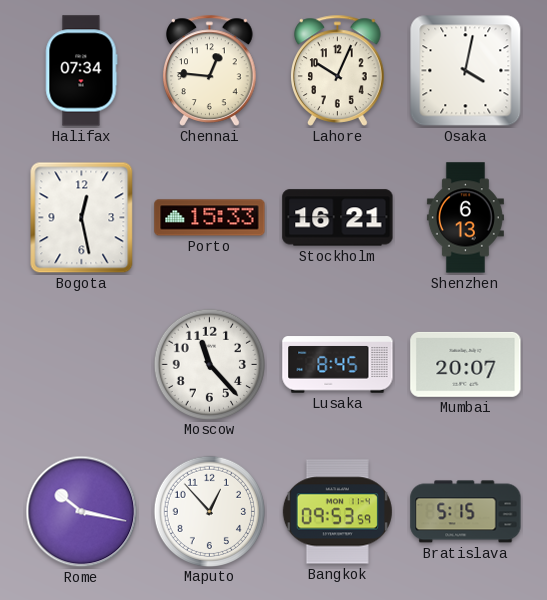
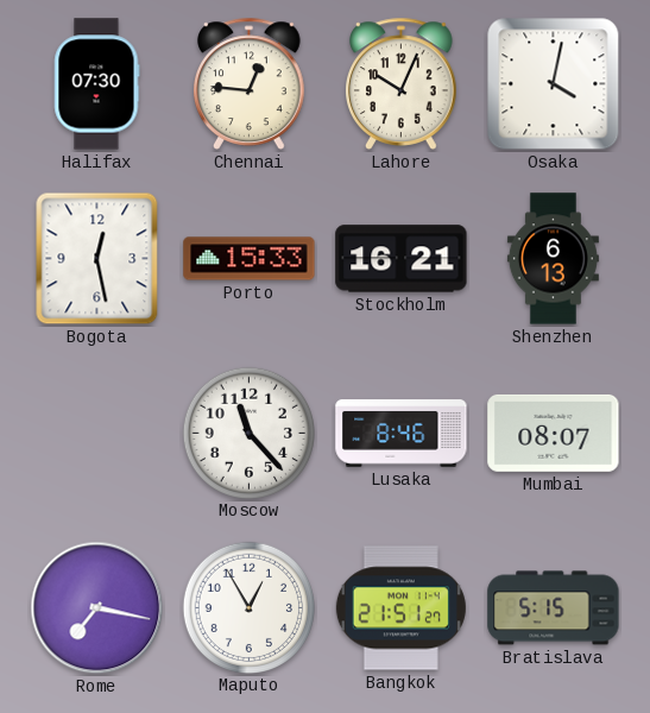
Halifax: 07:34 -> 07:30 (96, 84)
Lusaka: 8:45 -> 8:46 (402, 434)
Mumbai: 20:07 -> 08:07 (554, 433)
Rome: 10:17 -> 7:17 (97, 608)
Maputo: 12:53 -> 12:55 (248, 607)
Bangkok: 09:53 -> 21:51 (400, 608)
